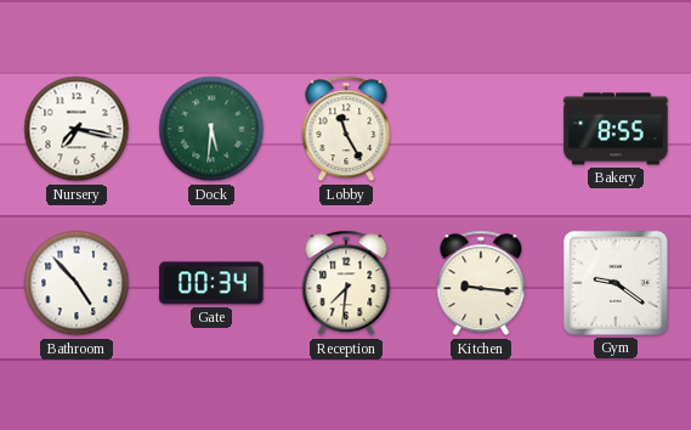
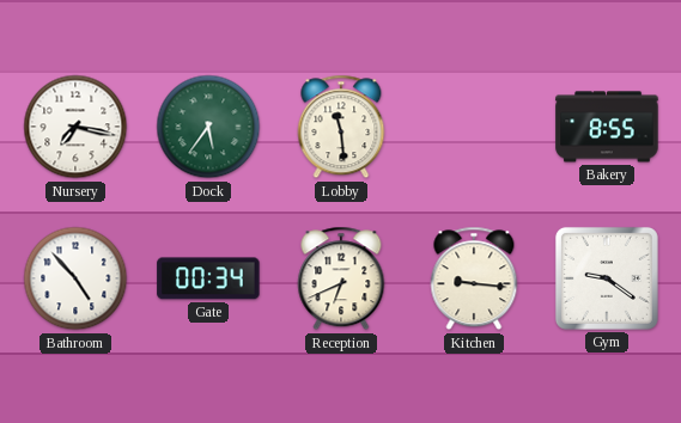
Dock: 5:31 -> 5:36 (208, 127)
Lobby: 11:25 -> 11:29 (341, 127)
Reception: 7:31 -> 6:41 (341, 278)
